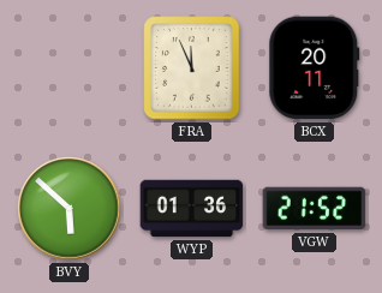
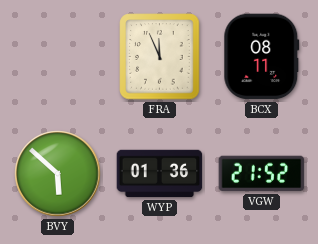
BCX: 20:11 -> 08:11 (262, 57)
